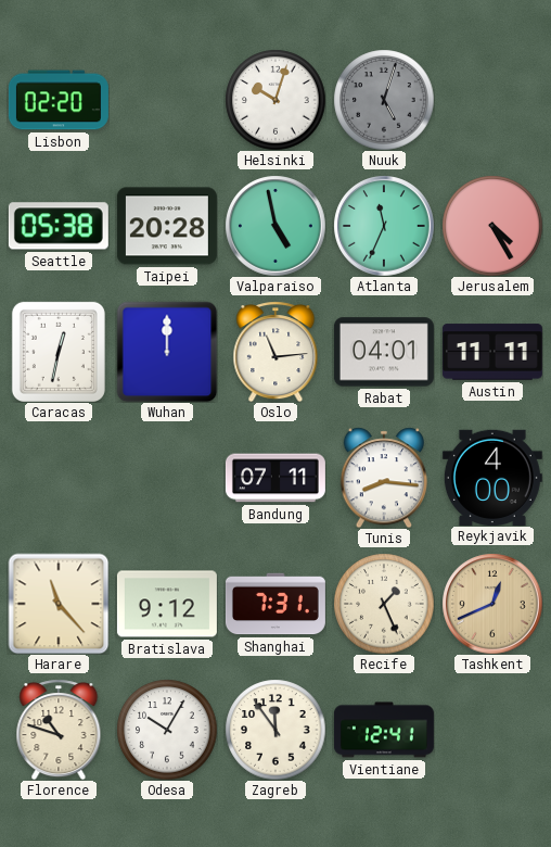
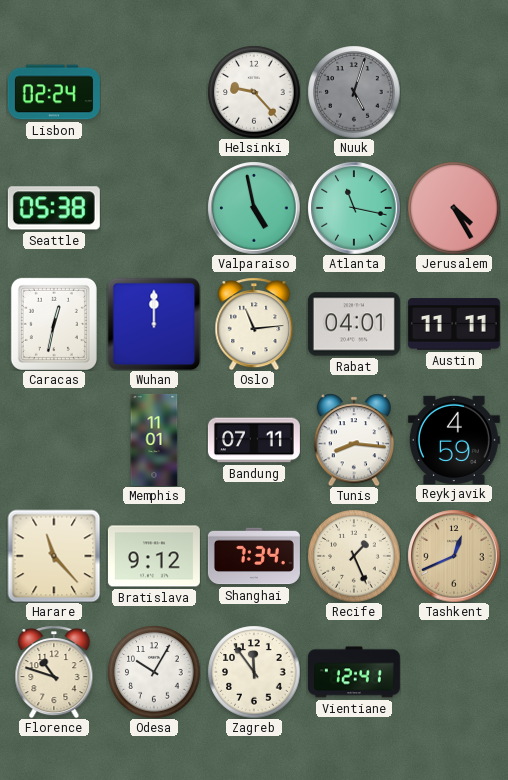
Lisbon: 02:20 -> 02:24 (54, 92)
Helsinki: 10:03 -> 9:23 (254, 92)
Taipei: 20:28 -> none (167, 226)
Atlanta: 11:34 -> 11:17 (354, 208)
Memphis: none -> 11:01 (154, 440)
Reykjavik: 4:00 -> 4:59 (454, 439)
Shanghai: 7:31 -> 7:34 (254, 556)
